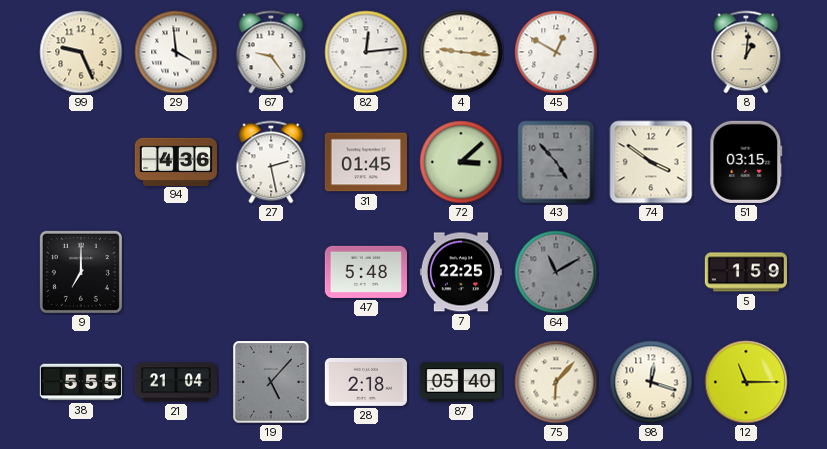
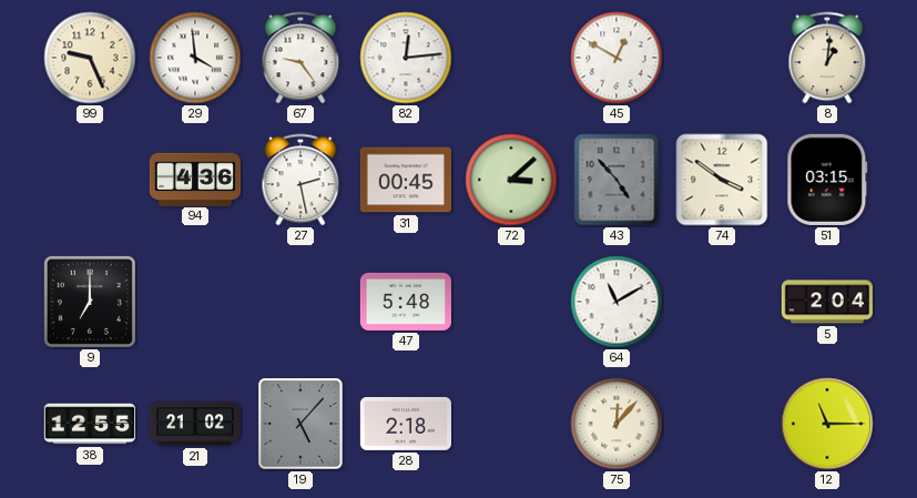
4: 9:16 -> none (461, 52)
31: 01:45 -> 00:45 (406, 180)
7: 22:25 -> none (461, 272)
64 dial: grey -> white (617, 302)
5: 1:59 -> 2:04 (827, 302)
38: 5:55 -> 12:55 (90, 424)
21: 21:04 -> 21:02 (194, 424)
87: 05:40 -> none (461, 382)
75: 6:07 -> 12:07 (617, 424)
98: 12:18 -> none (651, 382)
